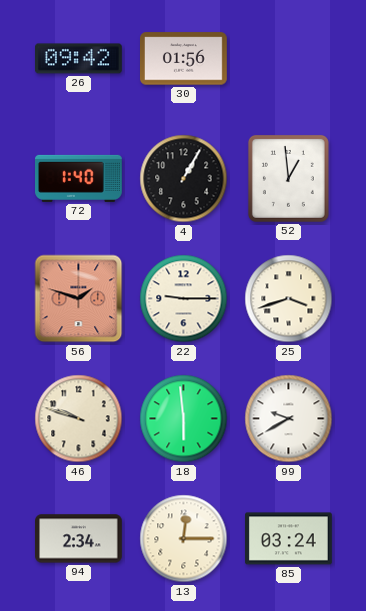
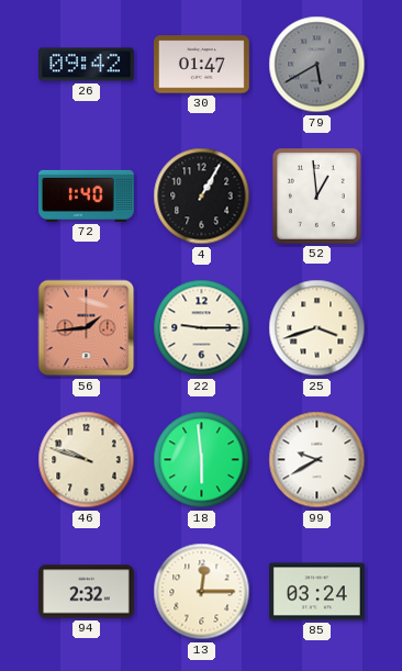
30: 01:56 -> 01:47 (202, 65)
79: none -> 5:40 (317, 65)
56: 1:48 -> 1:44 (87, 328)
94: 2:34 -> 2:32 (87, 592)
